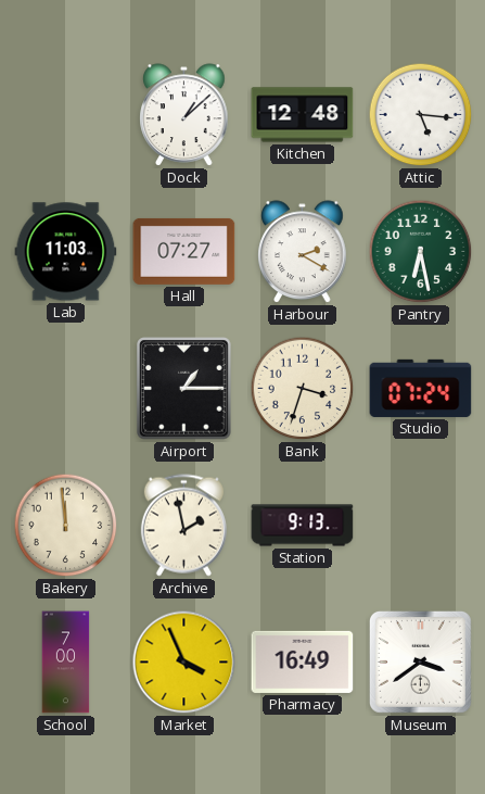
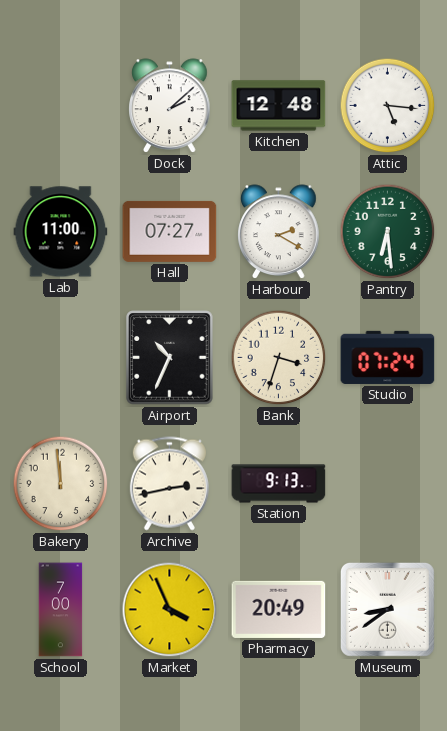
Dock: 1:08 -> 2:08 (170, 106)
Lab: 11:03 -> 11:00 (61, 232)
Pantry: 6:28 -> 6:29 (388, 232)
Airport: 1:15 -> 10:34 (170, 358)
Archive: 1:58 -> 2:43 (169, 484)
Pharmacy: 16:49 -> 20:49 (279, 609)
Museum: 3:39 -> 8:39 (387, 609)
